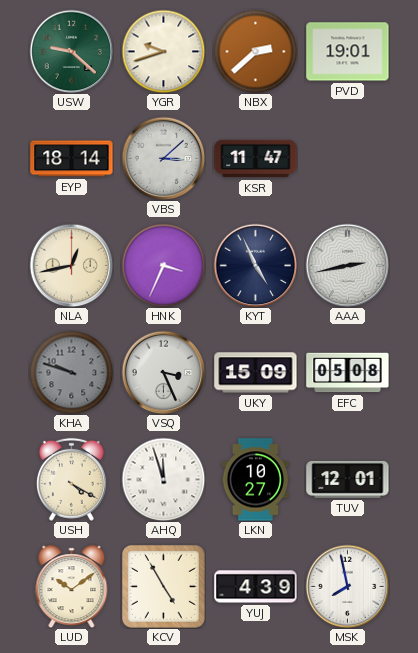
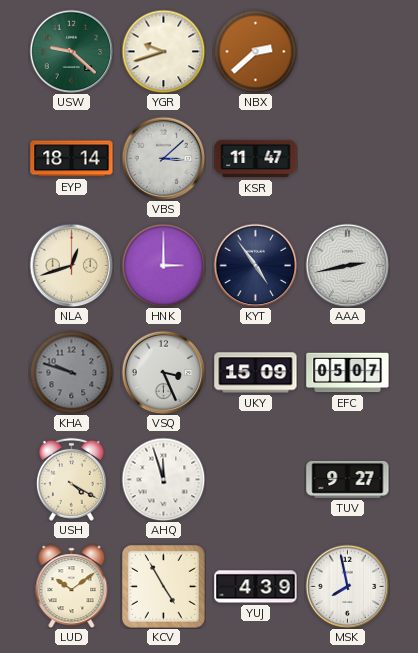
PVD: 19:01 -> none (348, 52)
NLA: 12:43 -> 12:42 (71, 265)
HNK: 3:34 -> 3:00 (163, 265)
KYT: 4:56 -> 4:54 (255, 265)
EFC: 05:08 -> 05:07 (348, 373)
LKN: 10:27 -> none (255, 480)
TUV: 12:01 -> 9:27 (348, 479)
